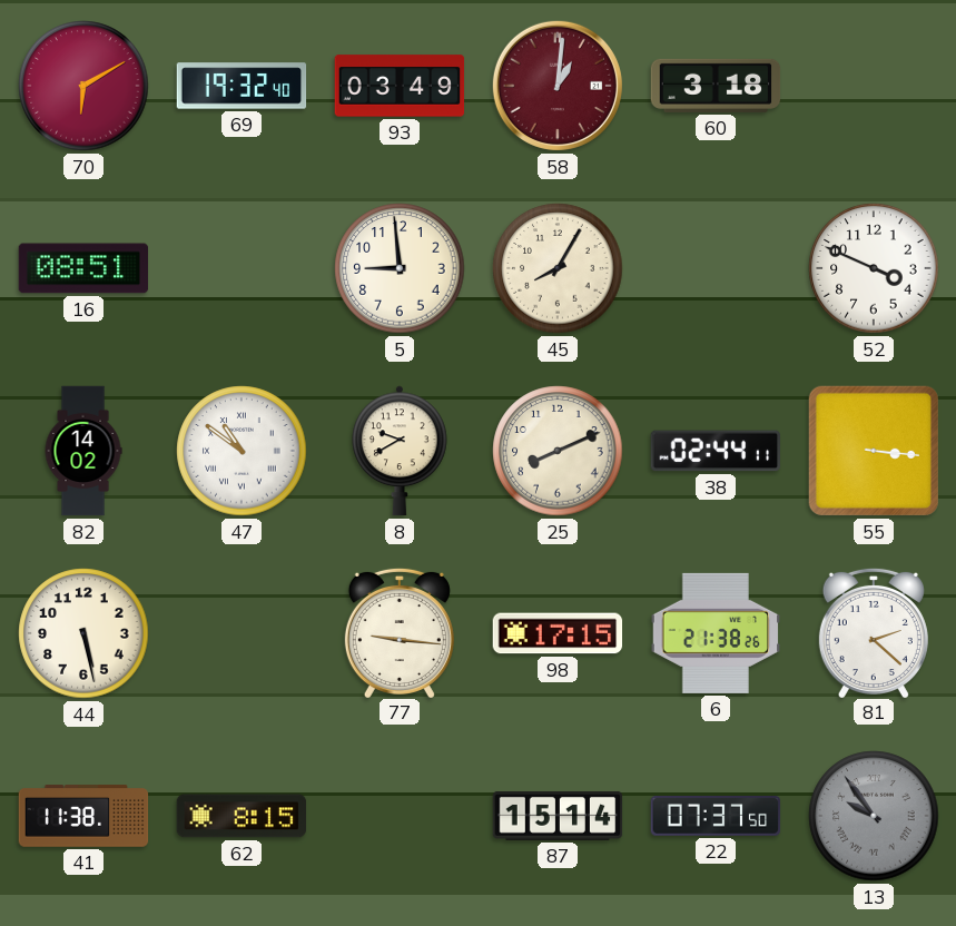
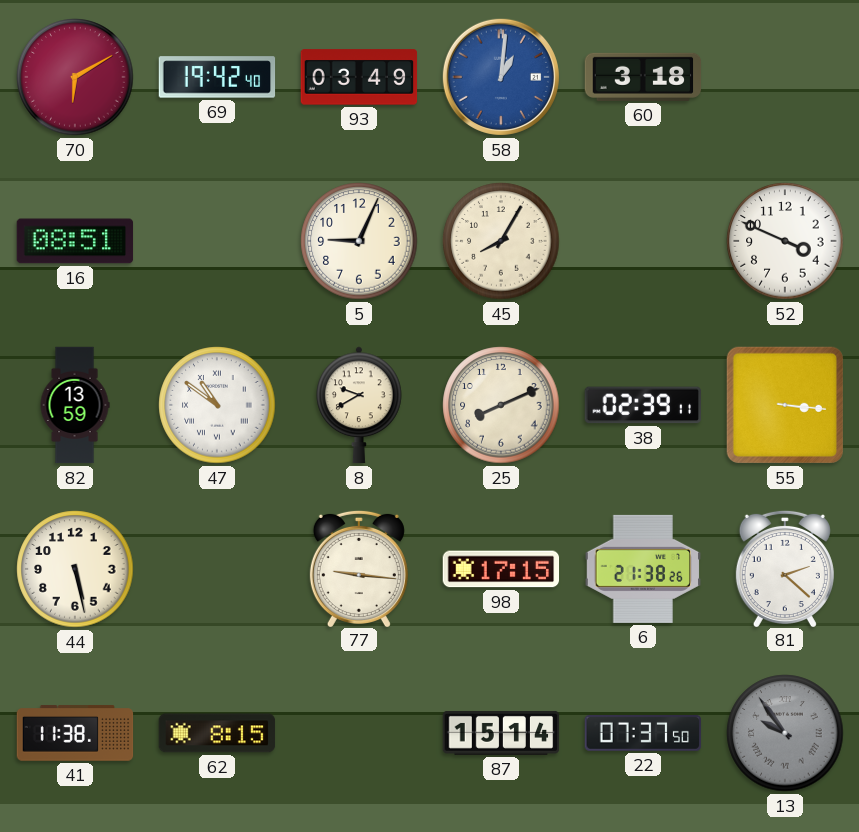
69: 19:32 -> 19:42 (217, 77)
58 dial: burgundy -> blue (501, 77)
5: 8:59 -> 9:04 (359, 241)
82: 14:02 -> 13:59 (75, 405)
38: 02:44 -> 02:39 (642, 405)
